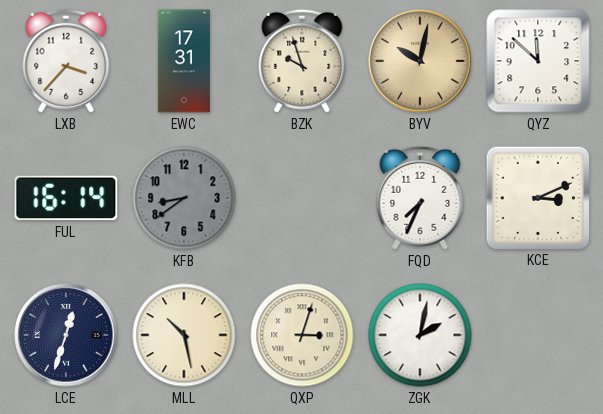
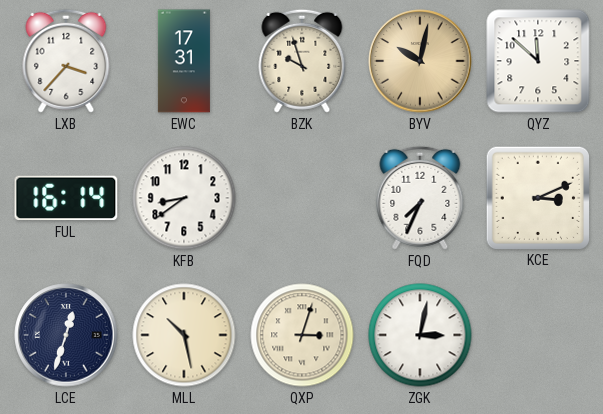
KFB dial: grey -> white (184, 198)
ZGK: 2:02 -> 3:02 (420, 335)
